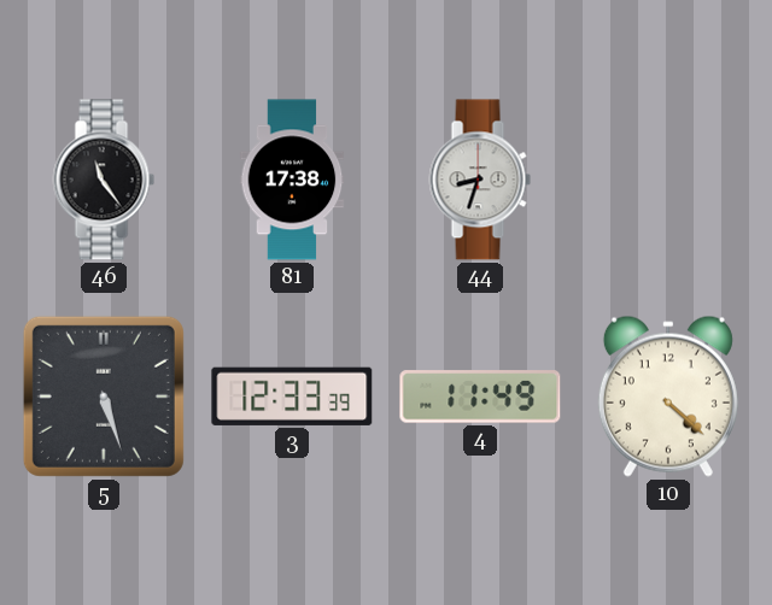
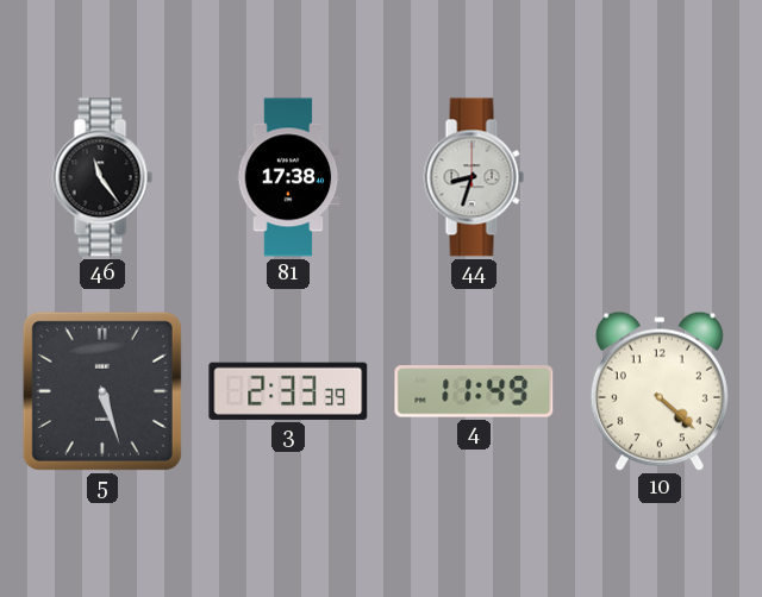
3: 12:33 -> 2:33 (288, 391)
